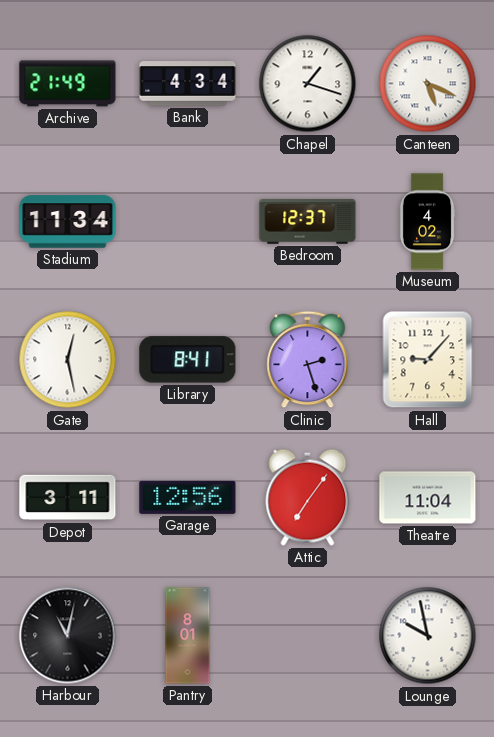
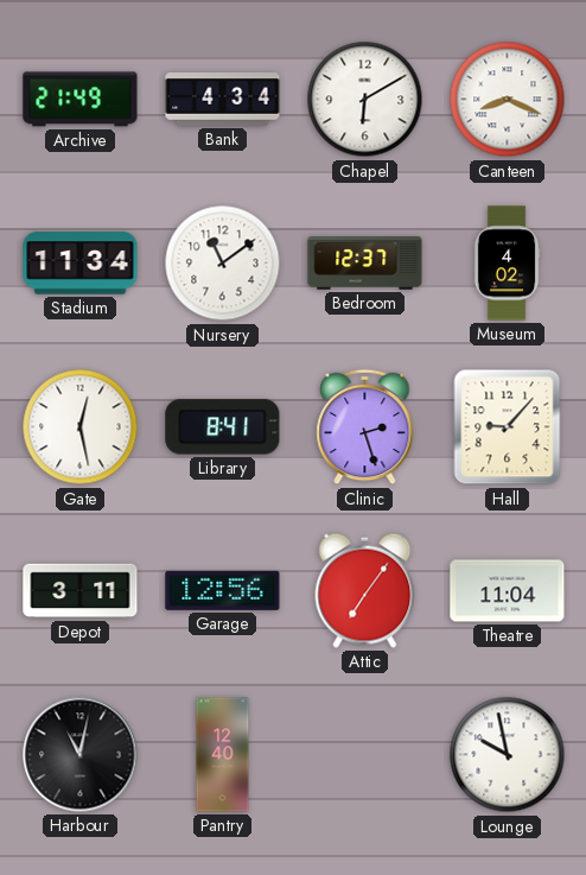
Chapel: 1:18 -> 6:10 (365, 100)
Canteen: 5:19 -> 8:19 (508, 100)
Nursery: none -> 11:09 (223, 264)
Pantry: 8:01 -> 12:40 (223, 755)
